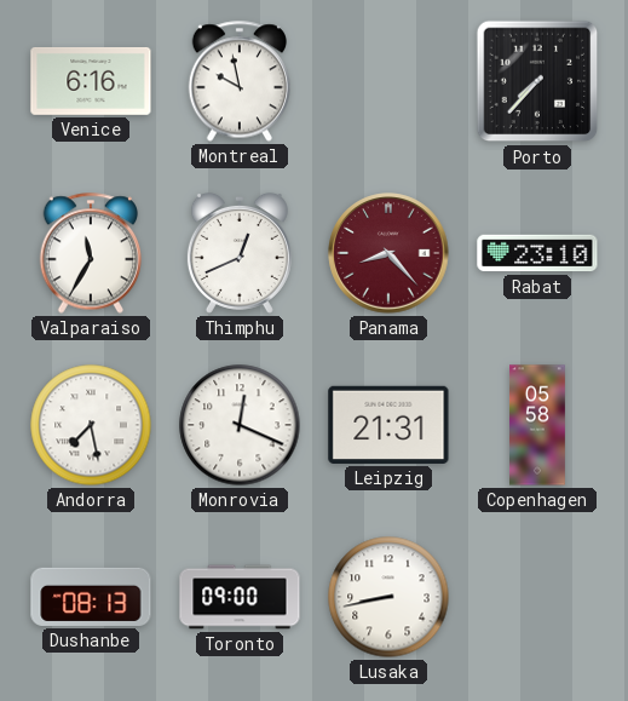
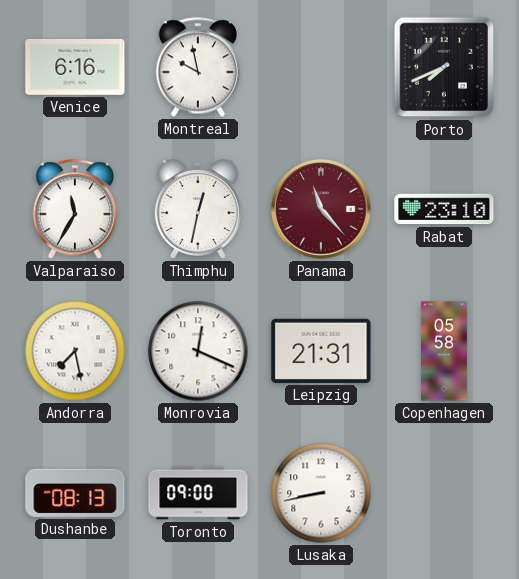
Porto: 7:37 -> 7:41 (444, 67)
Thimphu: 12:41 -> 12:32 (198, 209)
Panama: 8:23 -> 11:23 (321, 209)
